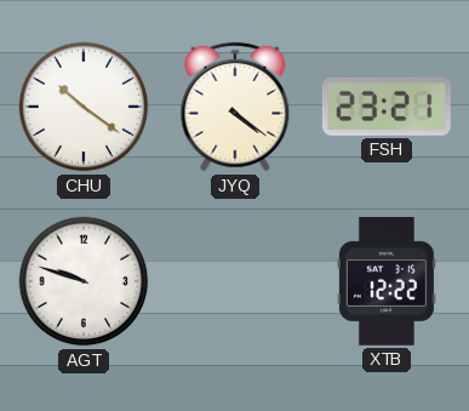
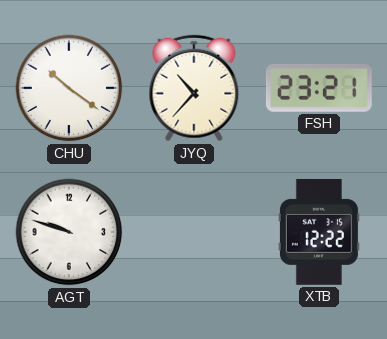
JYQ: 4:21 -> 10:37 (194, 88)
